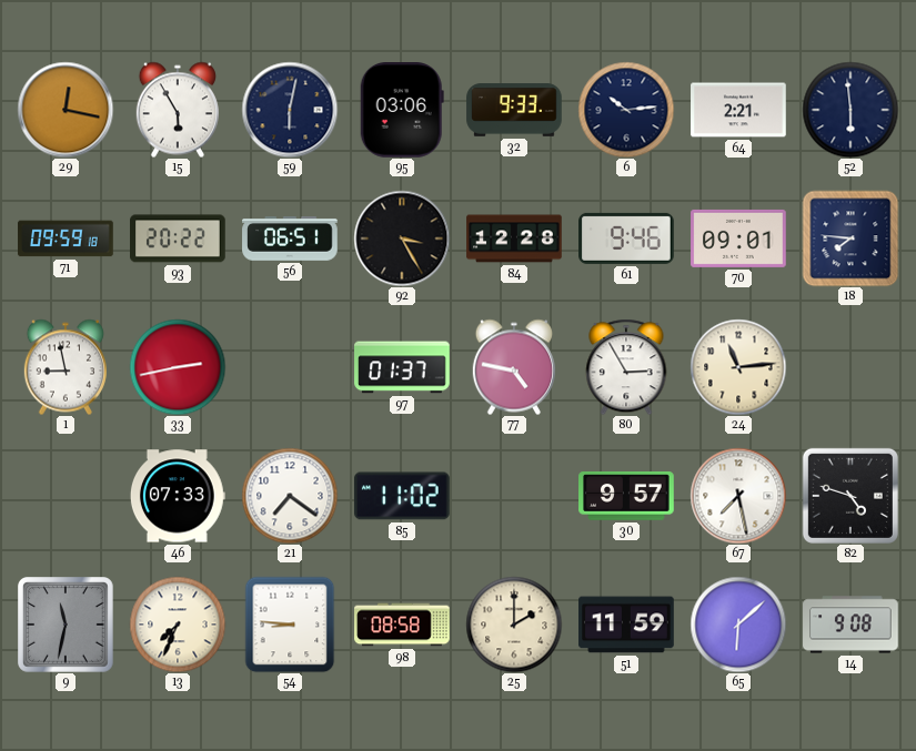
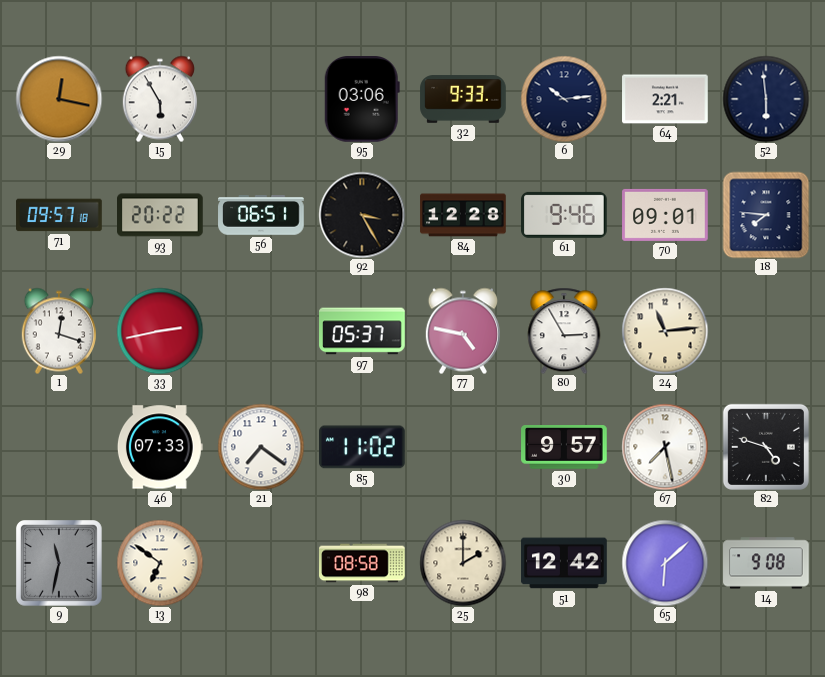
59: 6:02 -> none (290, 110)
71: 09:59 -> 09:57 (59, 215)
1: 8:58 -> 12:18 (59, 331)
97: 01:37 -> 05:37 (362, 331)
13: 7:34 -> 6:51 (160, 563)
54: 8:46 -> none (290, 625)
51: 11:59 -> 12:42 (564, 563)
